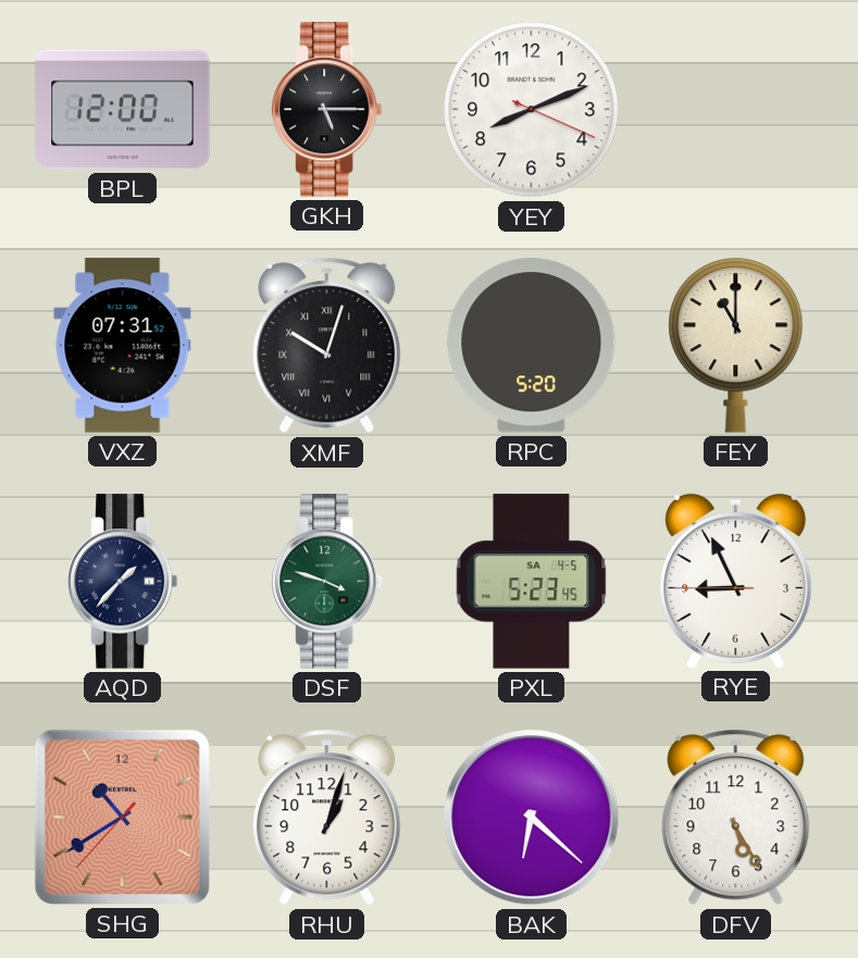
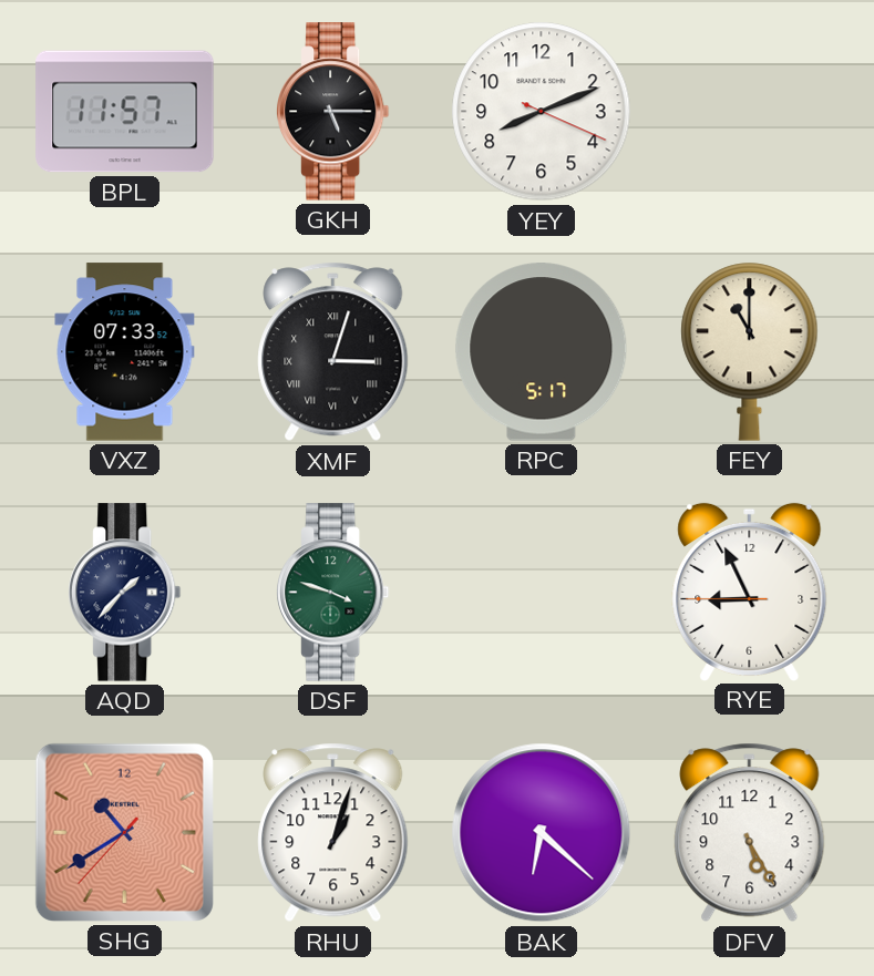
BPL: 12:00 -> 11:57 (125, 112)
VXZ: 07:31 -> 07:33 (125, 352)
XMF: 10:03 -> 3:03 (333, 352)
RPC: 5:20 -> 5:17 (542, 352)
PXL: 5:23 -> none (532, 582)
